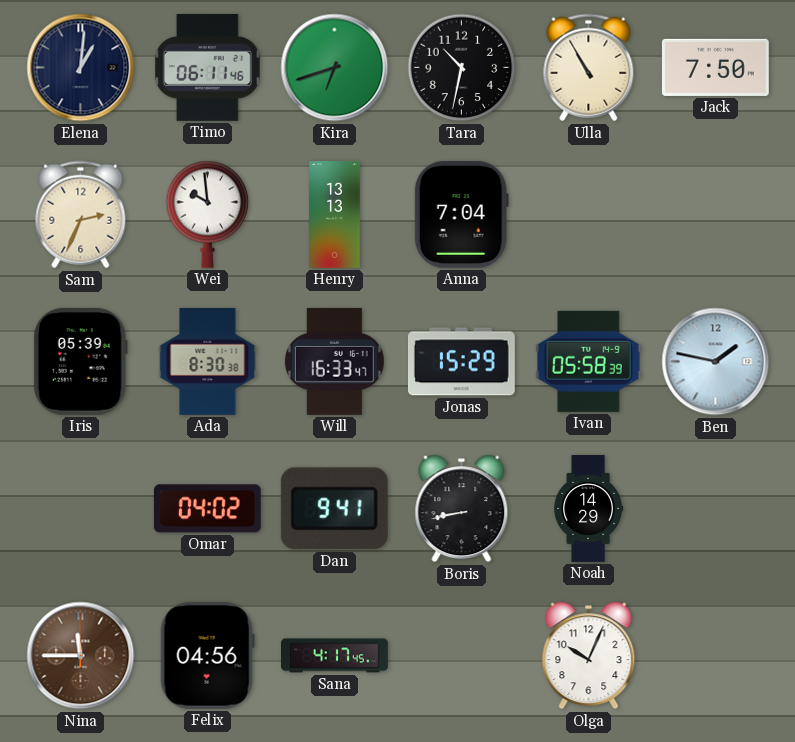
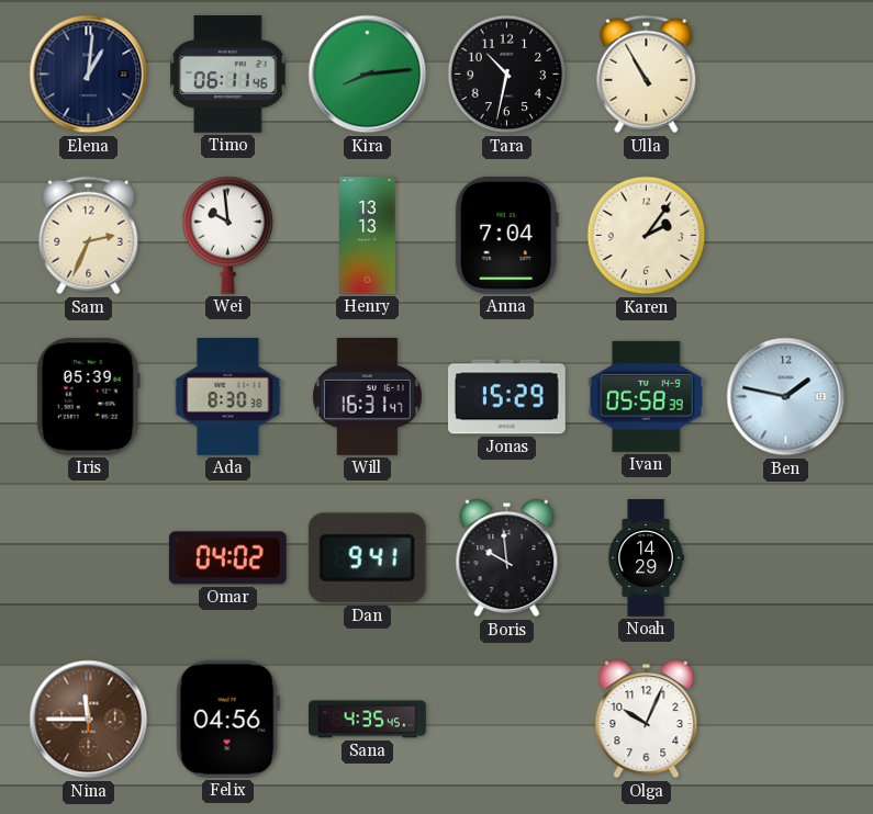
Kira: 6:42 -> 8:14 (368, 75)
Jack: 7:50 -> none (715, 67)
Karen: none -> 2:06 (647, 236)
Will: 16:33 -> 16:31 (367, 396)
Boris: 8:43 -> 9:59 (507, 558)
Sana: 4:17 -> 4:35 (368, 720)
